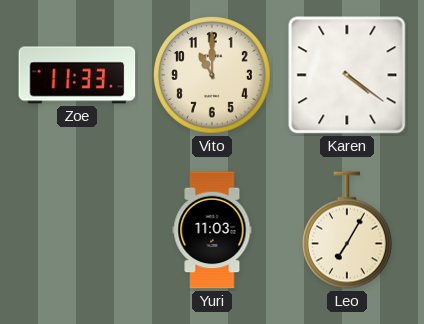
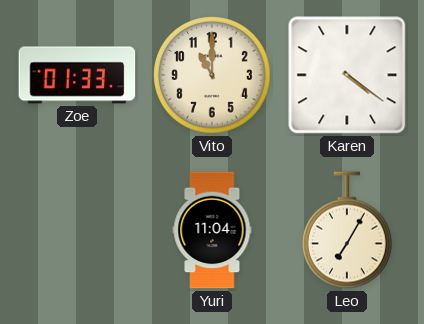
Zoe: 11:33 -> 01:33 (77, 75)
Yuri: 11:03 -> 11:04 (212, 230)
